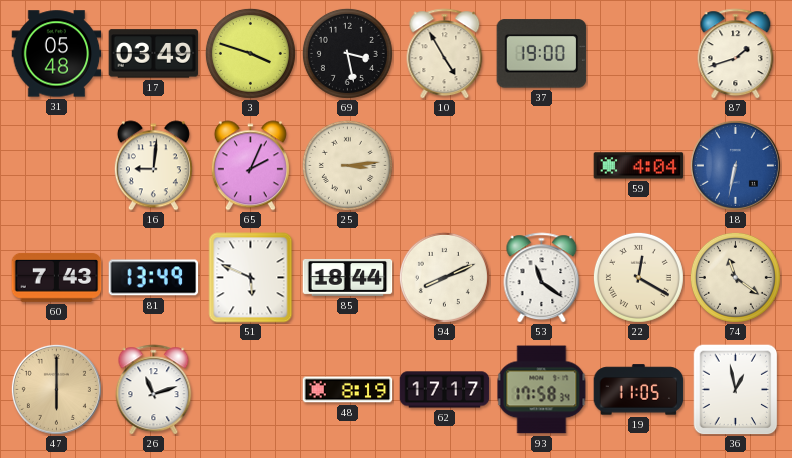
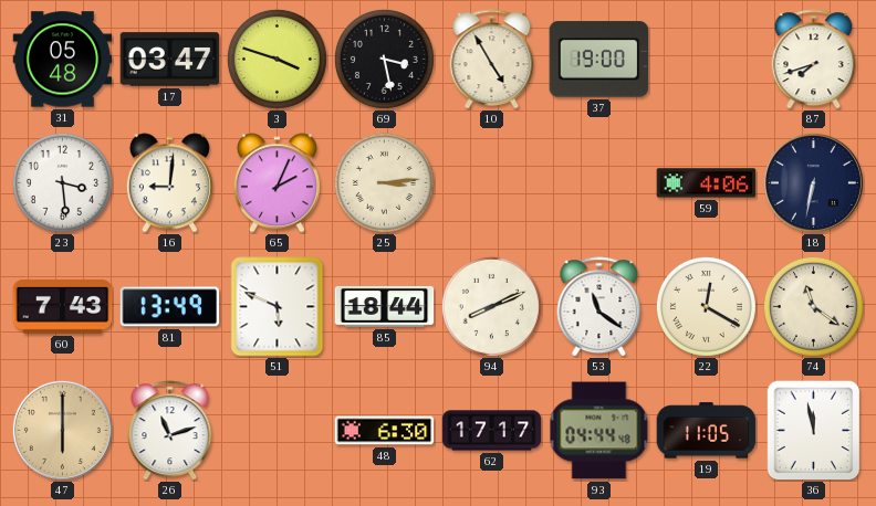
17: 03:49 -> 03:47 (170, 60)
87: 1:42 -> 7:42 (814, 60)
23: none -> 3:29 (62, 182)
59: 4:04 -> 4:06 (707, 183)
18 dial: blue -> navy (813, 182)
48: 8:19 -> 6:30 (385, 431)
93: 17:58 -> 04:44 (599, 431)
36: 12:58 -> 11:58 (814, 431)
